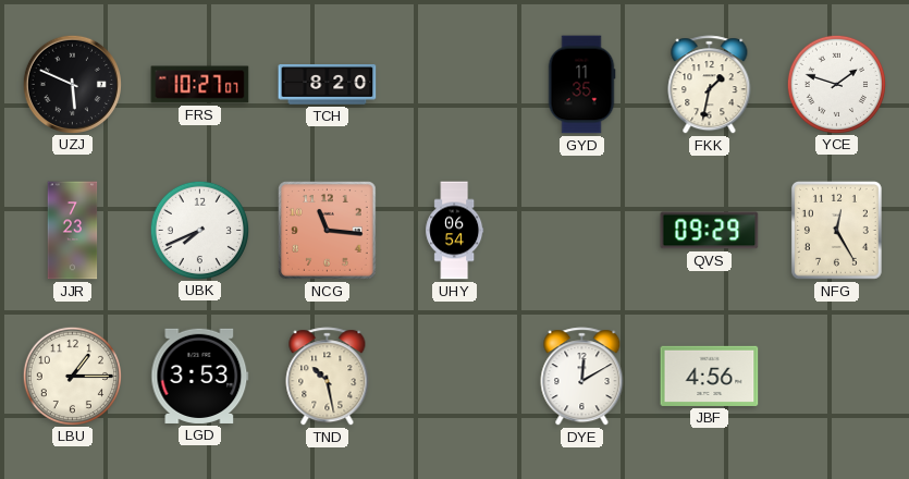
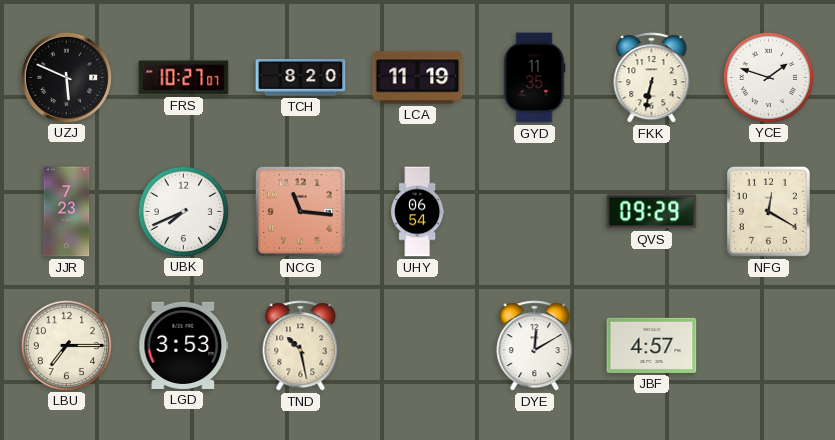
LCA: none -> 11:19 (418, 78)
FKK: 1:32 -> 6:32 (652, 78)
NFG: 12:25 -> 12:20 (768, 211)
LBU: 1:15 -> 7:15 (66, 345)
JBF: 4:56 -> 4:57 (652, 345)
